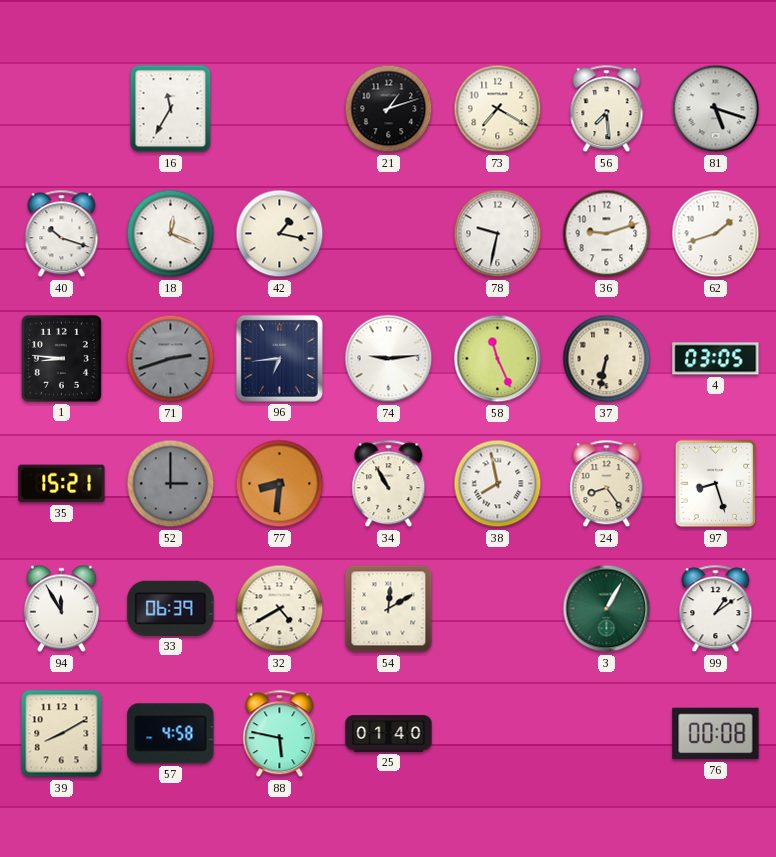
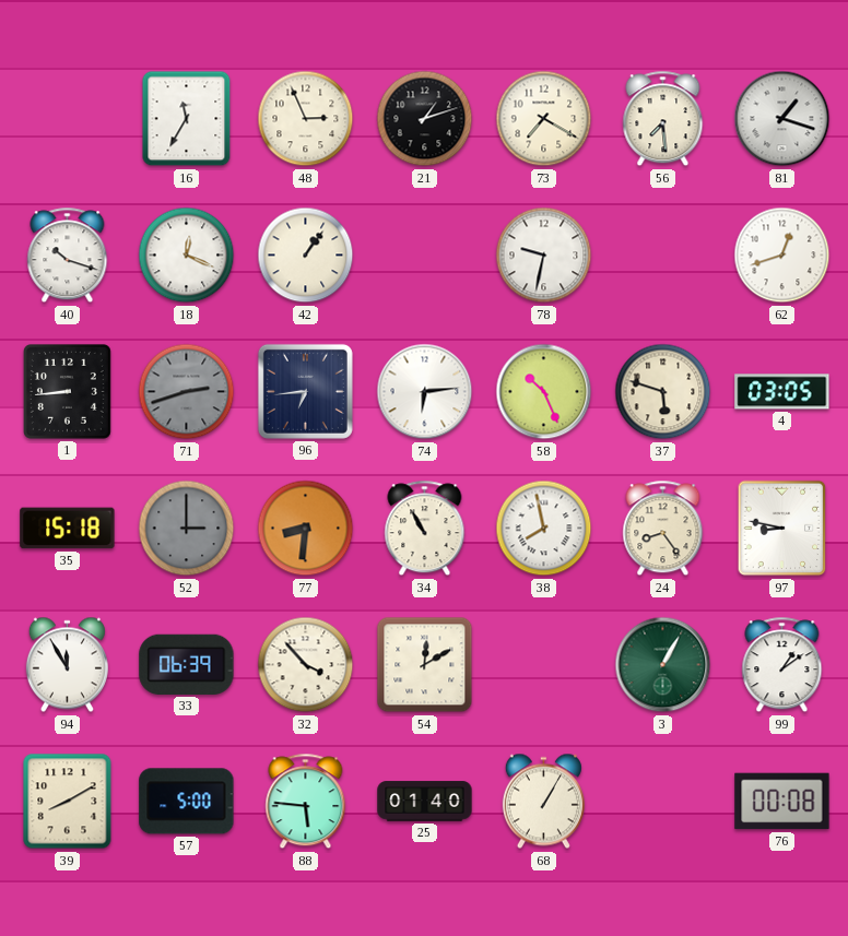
48: none -> 2:56 (306, 119)
81: 5:18 -> 1:18 (782, 119)
42: 1:17 -> 1:06 (306, 256)
36: 9:12 -> none (607, 234)
62: 1:42 -> 12:42 (782, 256)
1: 8:46 -> 8:44 (67, 391)
74: 9:14 -> 6:14 (425, 392)
58: 11:26 -> 10:26 (544, 392)
37: 6:32 -> 5:48 (663, 392)
35: 15:21 -> 15:18 (68, 529)
97: 8:27 -> 8:47 (782, 529)
32: 4:40 -> 3:53 (306, 665)
57: 4:58 -> 5:00 (187, 802)
88: 5:47 -> 5:46 (306, 802)
68: none -> 1:05 (543, 802)
